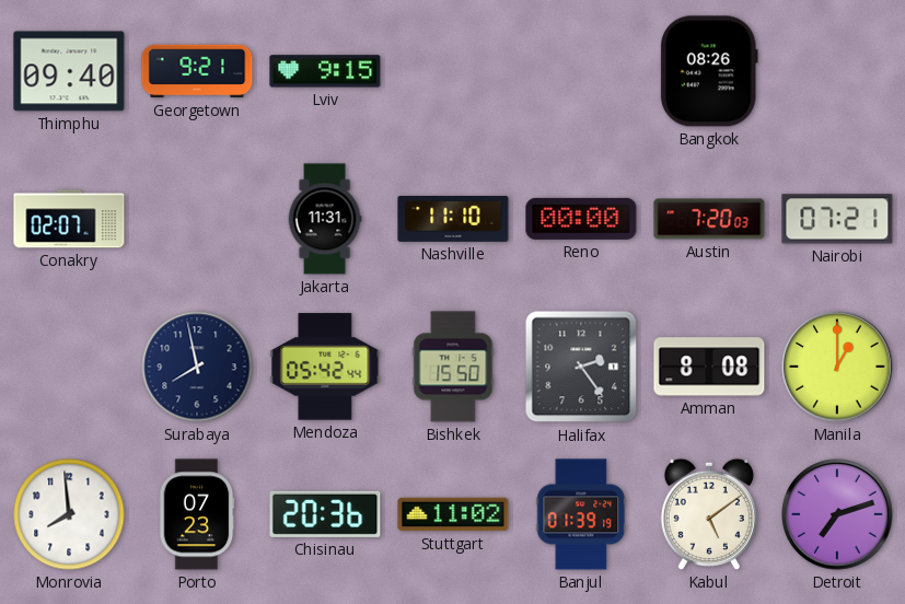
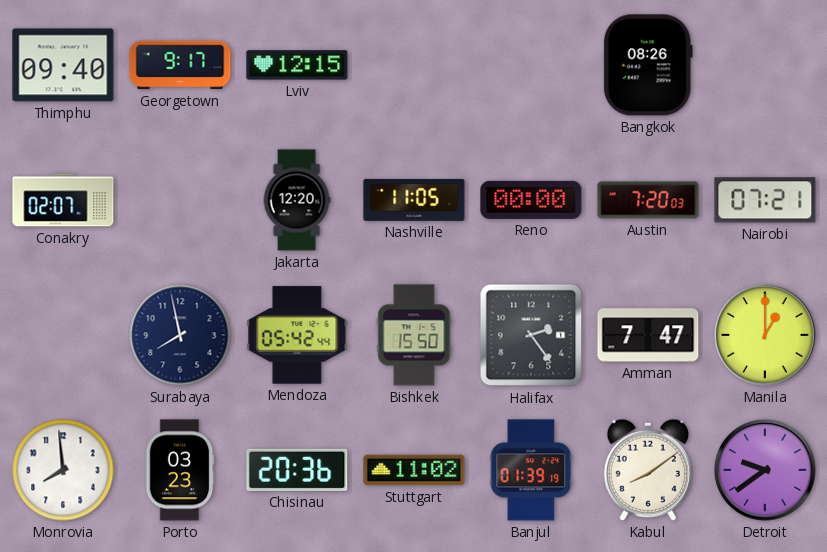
Georgetown: 9:21 -> 9:17 (180, 65)
Lviv: 9:15 -> 12:15 (297, 65)
Jakarta: 11:31 -> 12:20 (297, 200)
Nashville: 11:10 -> 11:05 (414, 200)
Amman: 8:08 -> 7:47 (648, 335)
Porto: 07:23 -> 03:23 (180, 470)
Kabul: 5:09 -> 8:09 (648, 470)
Detroit: 7:12 -> 9:39 (765, 470)
